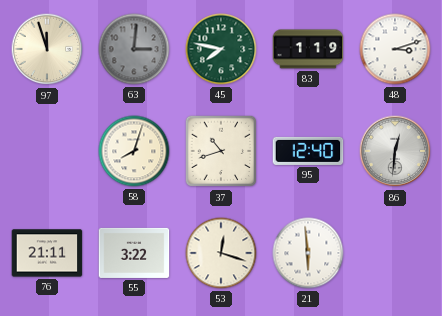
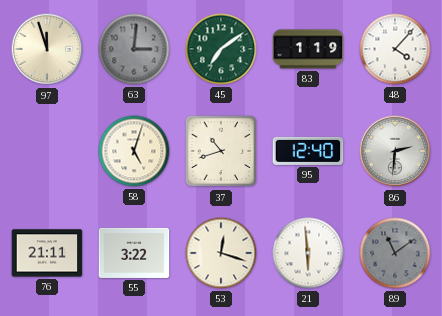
45: 7:47 -> 7:09 (221, 49)
48: 3:12 -> 4:07 (395, 49)
58: 8:03 -> 5:03 (134, 151)
86: 12:31 -> 2:31 (395, 151)
89: none -> 11:09 (395, 253)
